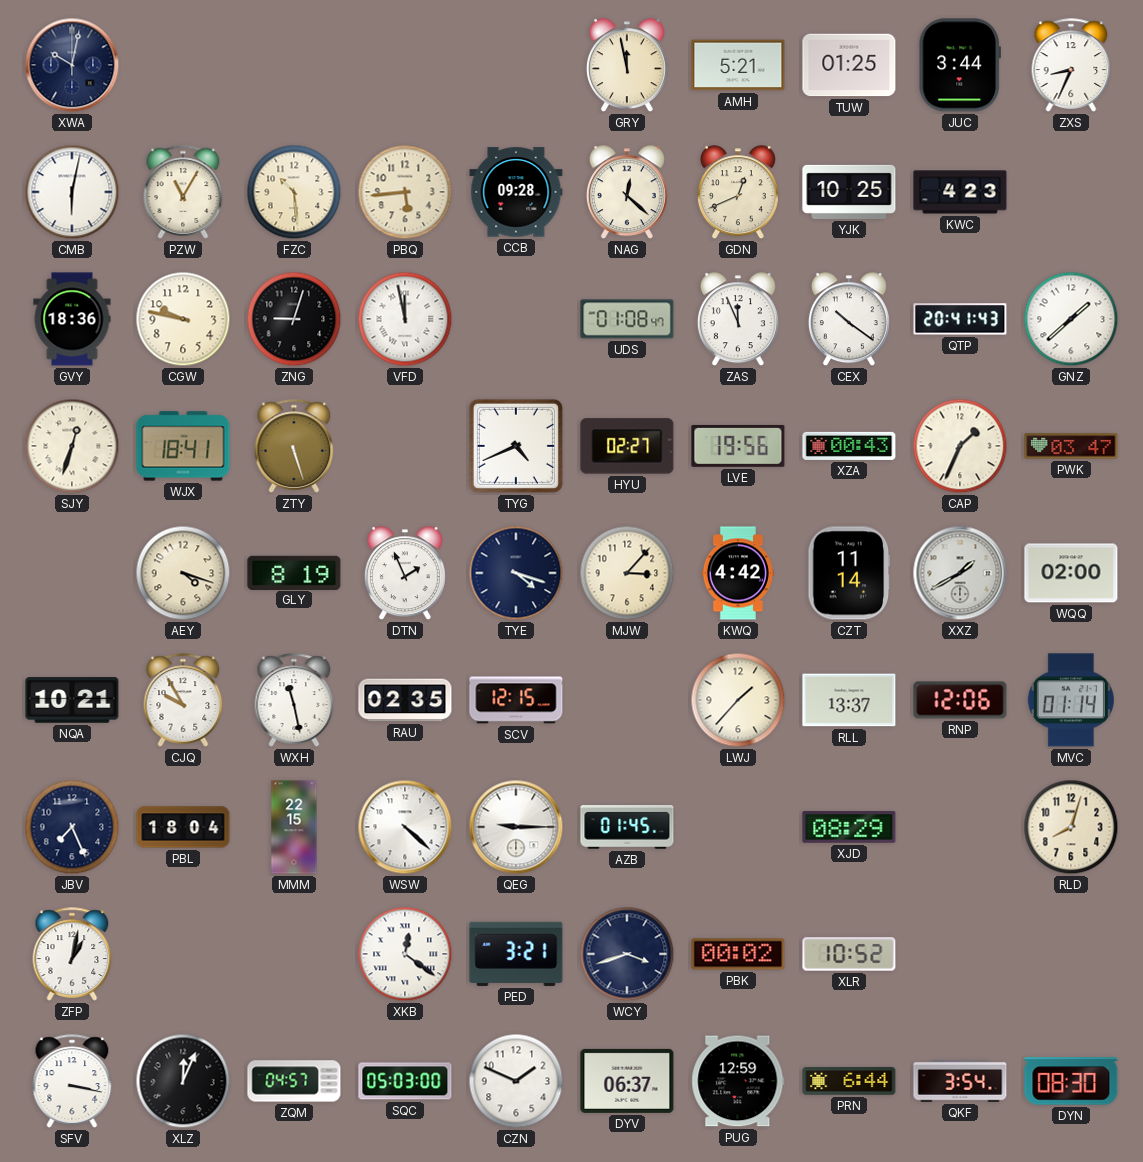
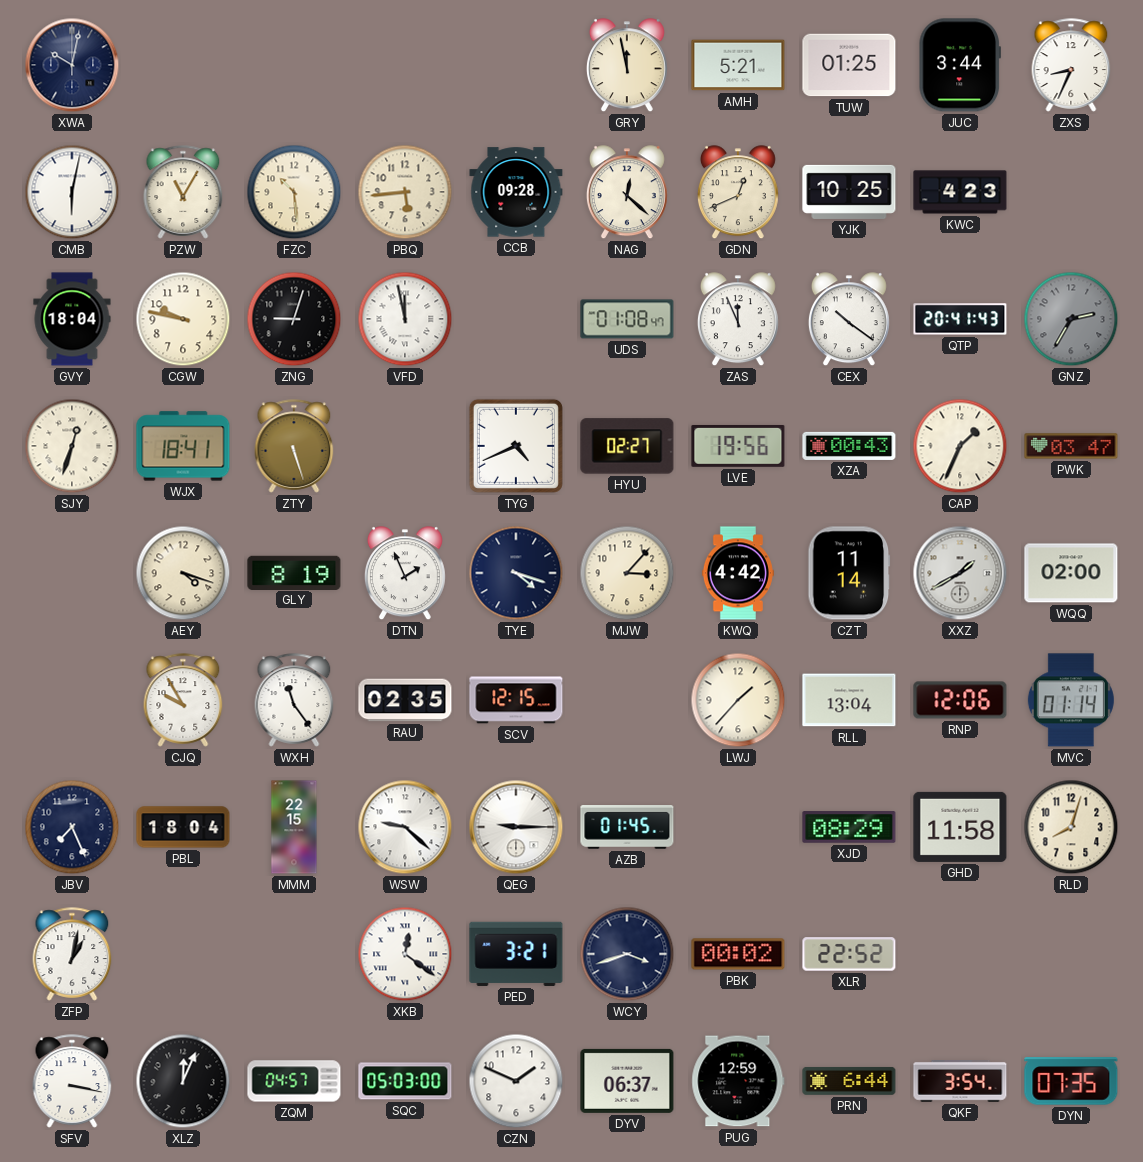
GVY: 18:36 -> 18:04 (72, 319)
GNZ: 1:38 -> 2:35 (1071, 319)
GNZ dial: white -> grey (1071, 319)
NQA: 10:21 -> none (72, 700)
WXH: 11:28 -> 11:24 (294, 700)
RLL: 13:37 -> 13:04 (849, 700)
WSW: 4:22 -> 9:22 (405, 827)
GHD: none -> 11:58 (960, 827)
XLR: 10:52 -> 22:52 (849, 954)
DYN: 08:30 -> 07:35 (1071, 1081)
